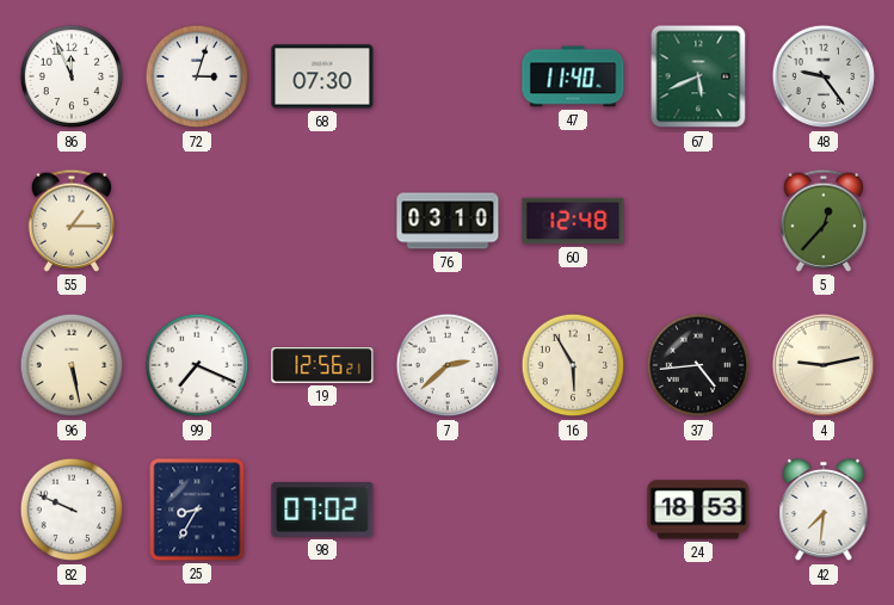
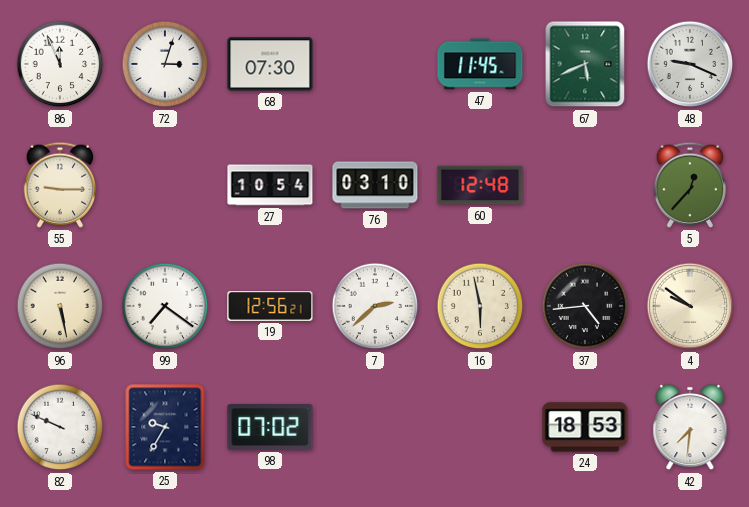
47: 11:40 -> 11:45 (480, 64)
48: 9:24 -> 9:19 (690, 64)
55: 1:15 -> 9:15 (59, 185)
27: none -> 10:54 (270, 185)
99: 7:19 -> 7:21 (165, 306)
16: 5:55 -> 5:58 (480, 306)
4: 9:13 -> 9:51 (690, 306)
25: 8:35 -> 9:35 (165, 427)
